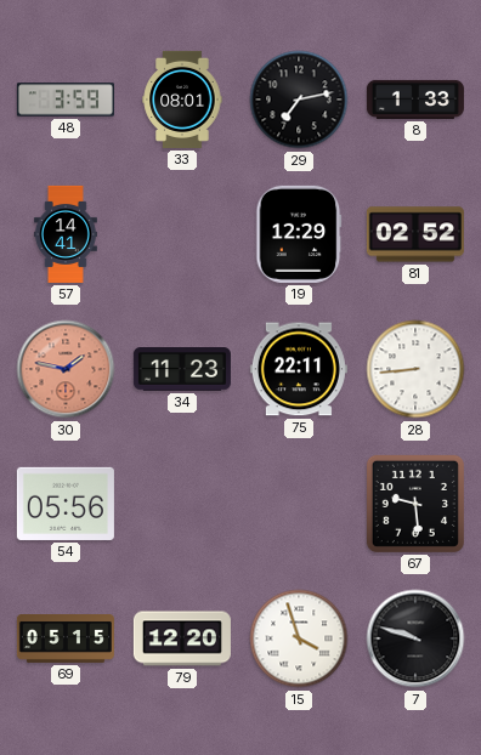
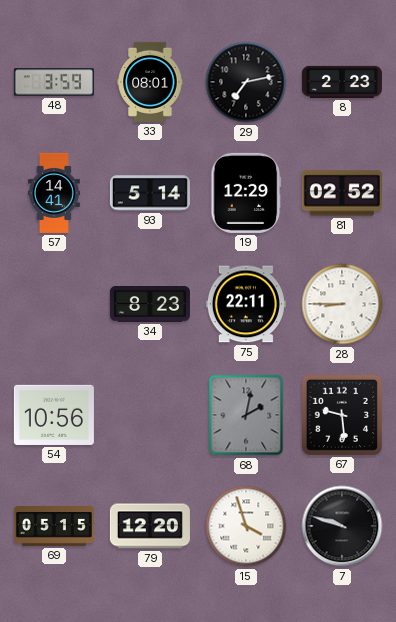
8: 1:33 -> 2:23 (342, 82)
93: none -> 5:14 (150, 193)
30: 1:47 -> none (66, 369)
34: 11:23 -> 8:23 (150, 305)
28: 8:44 -> 8:45 (342, 304)
54: 05:56 -> 10:56 (54, 415)
68: none -> 2:02 (246, 415)
